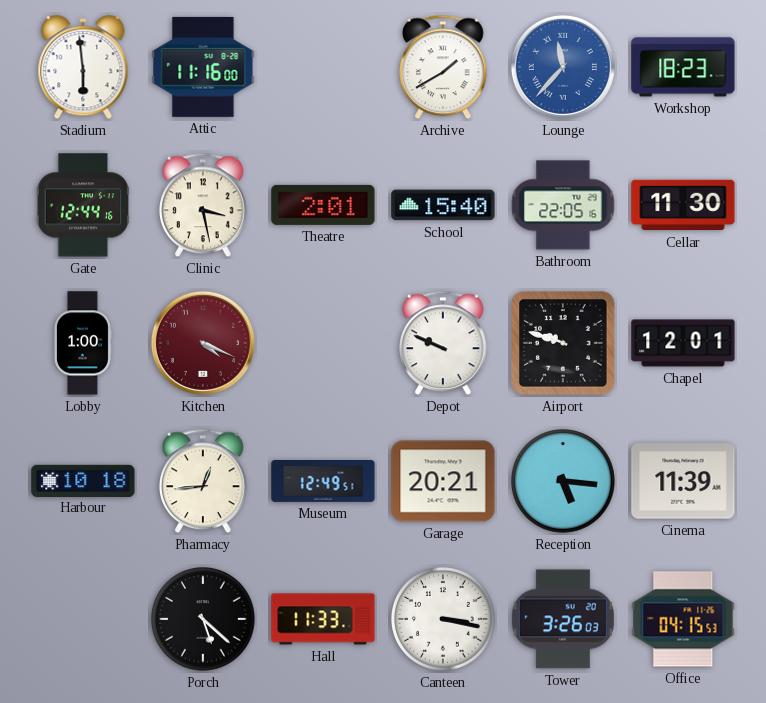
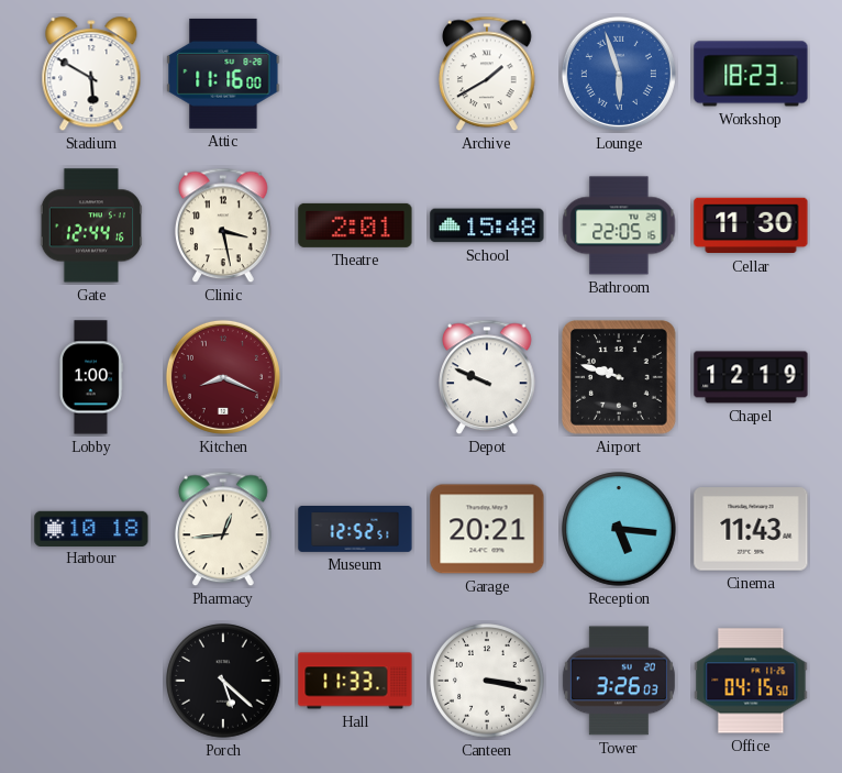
Stadium: 5:59 -> 5:50 (91, 75)
Lounge: 11:37 -> 5:57 (619, 74)
School: 15:40 -> 15:48 (487, 225)
Kitchen: 4:19 -> 8:19 (223, 377)
Chapel: 12:01 -> 12:19 (751, 377)
Museum: 12:49 -> 12:52 (355, 530)
Cinema: 11:39 -> 11:43 (751, 529)
Office: 04:15:53 -> 04:15:50 (751, 681)
